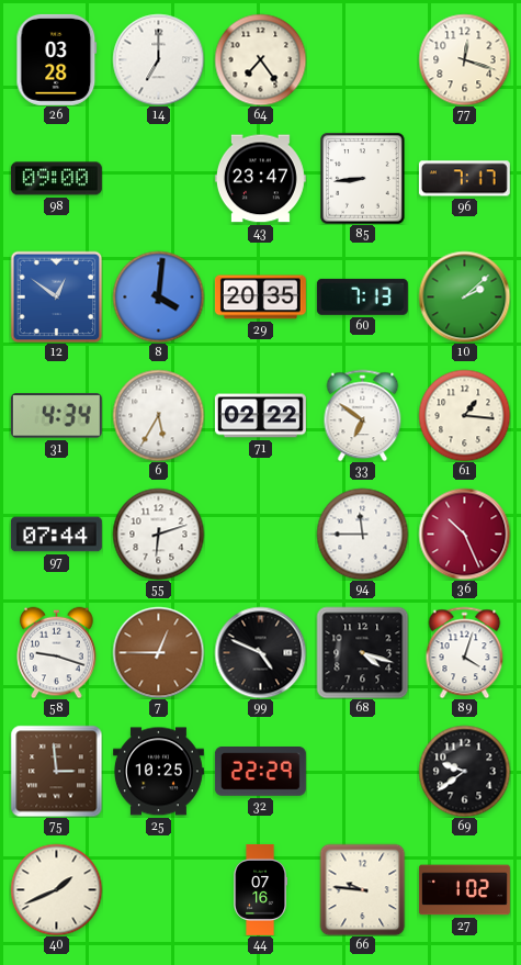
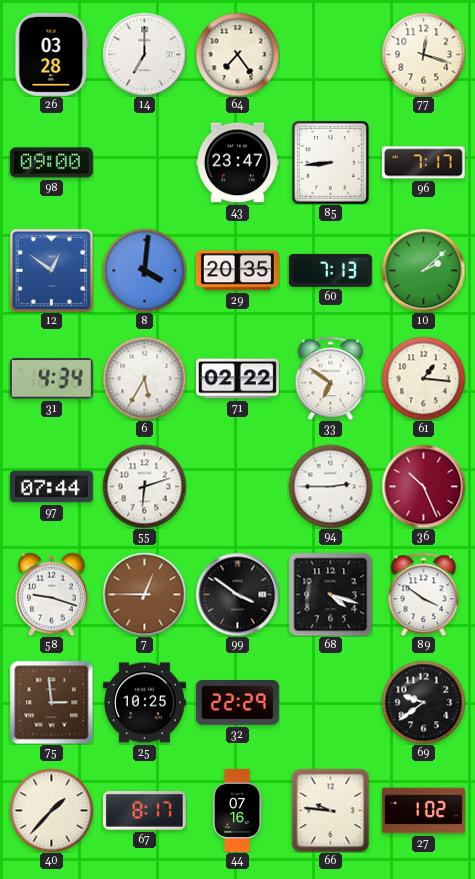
94: 11:45 -> 2:45 (330, 486)
99: 4:49 -> 3:51 (237, 594)
89: 4:03 -> 3:51 (424, 594)
40: 1:41 -> 1:37 (51, 810)
67: none -> 8:17 (144, 811)
